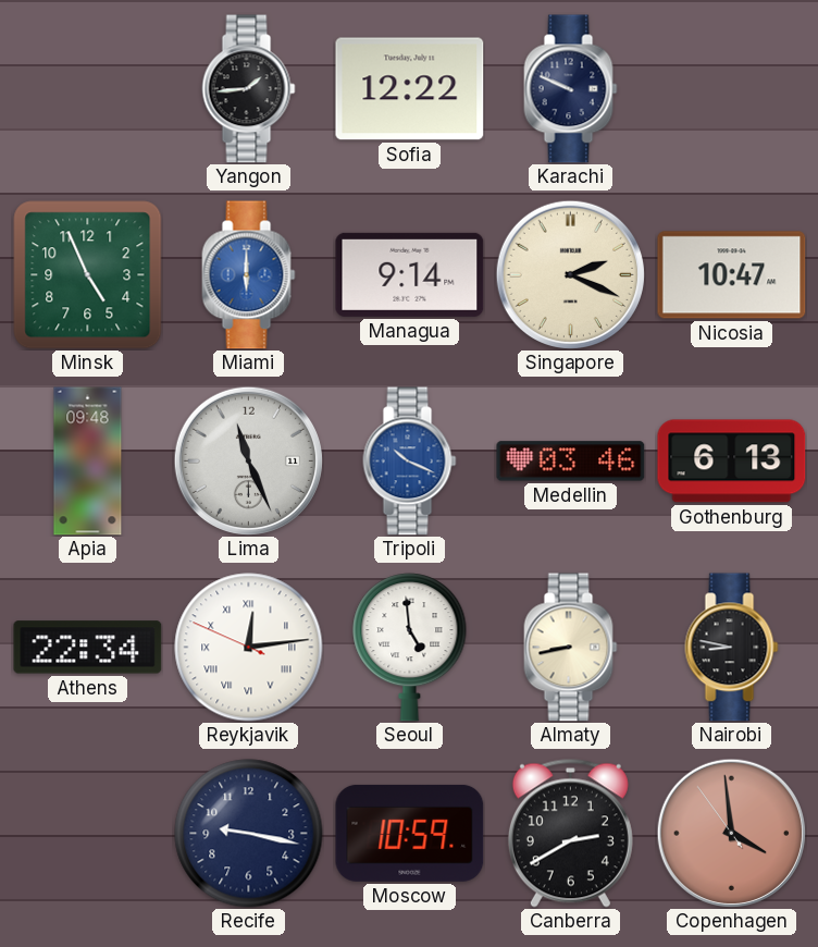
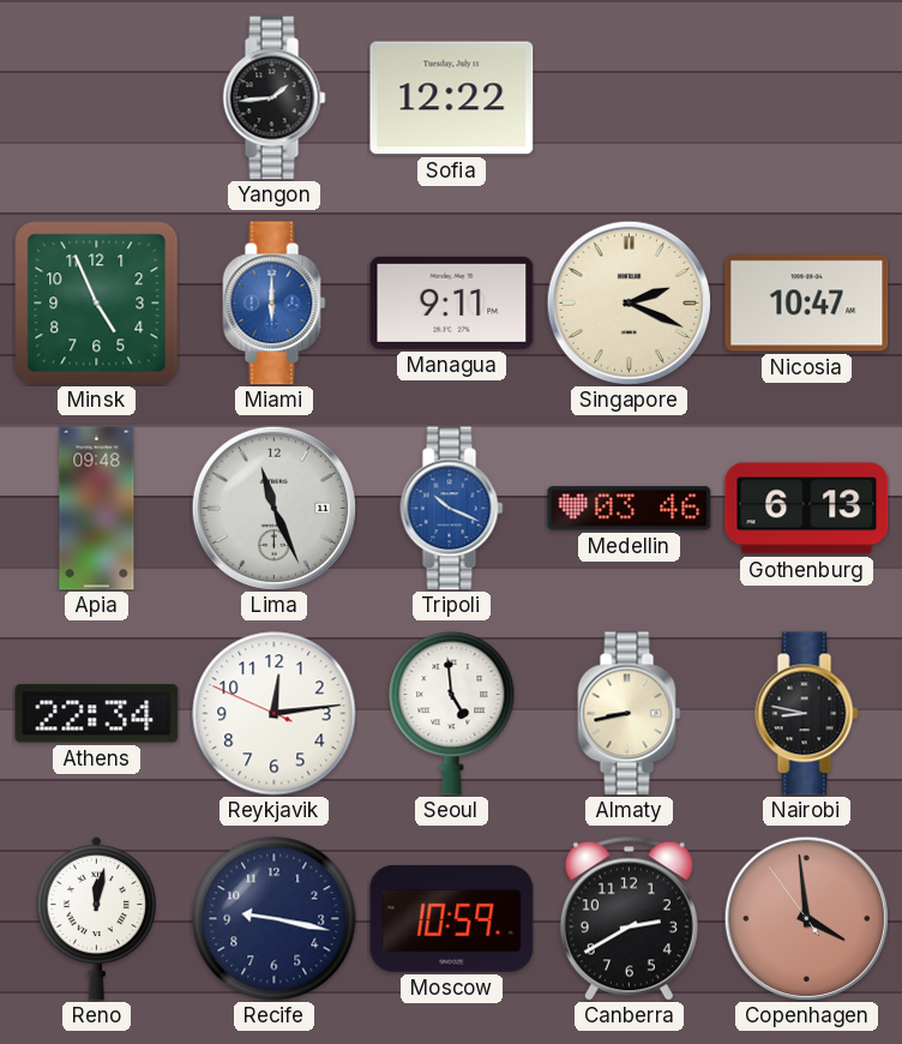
Karachi: 9:49 -> none (571, 89)
Managua: 9:14 -> 9:11 (452, 302)
Reykjavik numerals: Roman -> Arabic (275, 714)
Reno: none -> 12:02 (96, 918)
